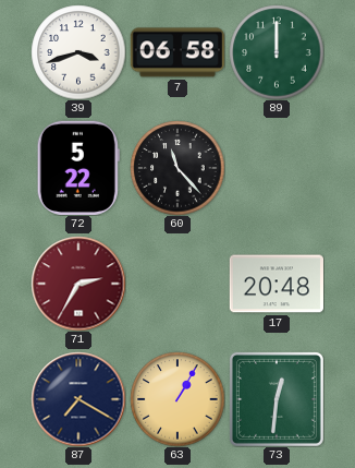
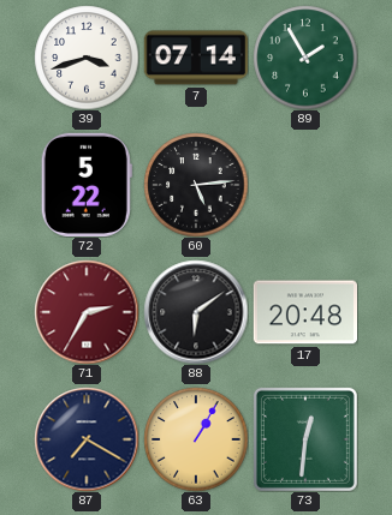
7: 06:58 -> 07:14 (196, 58)
89: 12:00 -> 1:55 (305, 58)
60: 11:23 -> 5:14 (196, 185)
88: none -> 6:09 (196, 312)
